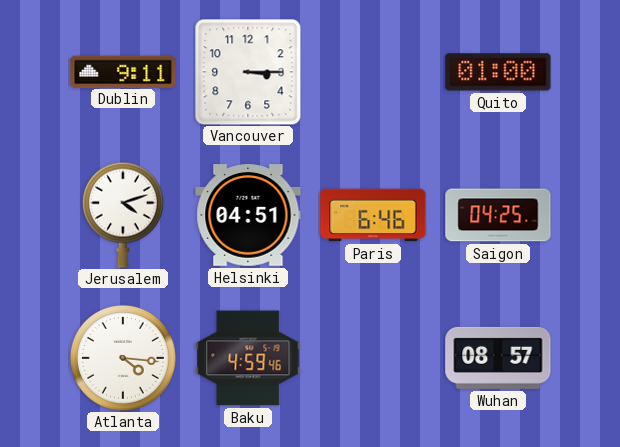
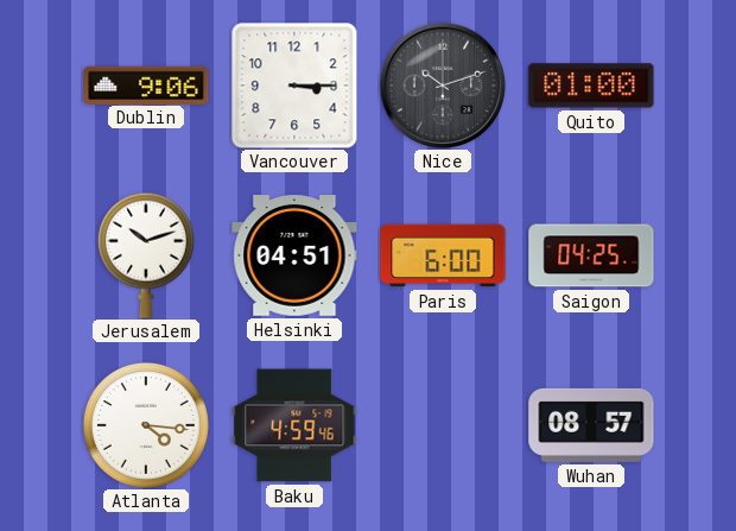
Dublin: 9:11 -> 9:06 (146, 84)
Nice: none -> 10:12 (442, 84)
Jerusalem: 4:12 -> 10:12 (146, 255)
Paris: 6:46 -> 6:00 (443, 255)
